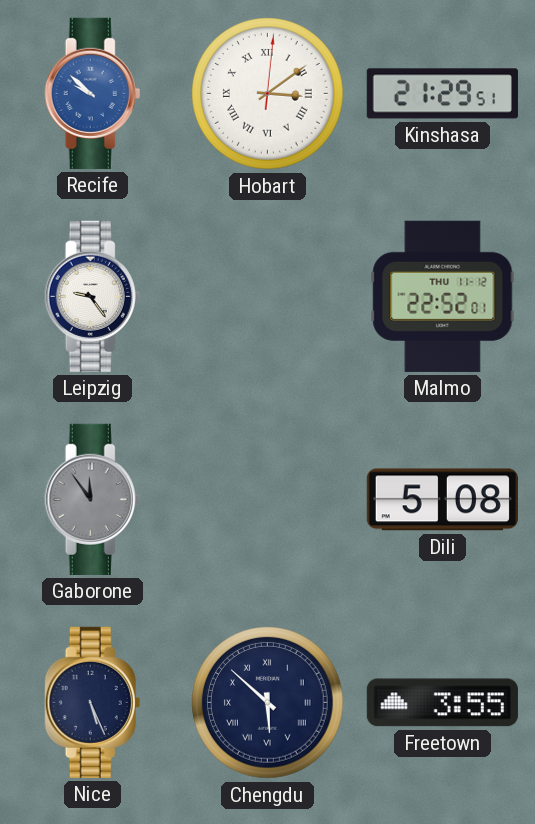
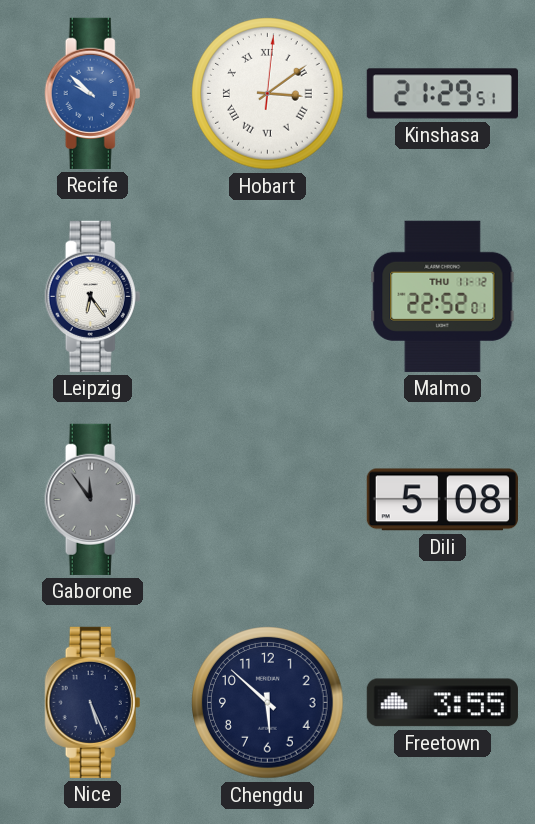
Leipzig: 9:24 -> 6:24 (93, 296)
Chengdu numerals: Roman -> Arabic (268, 703)
